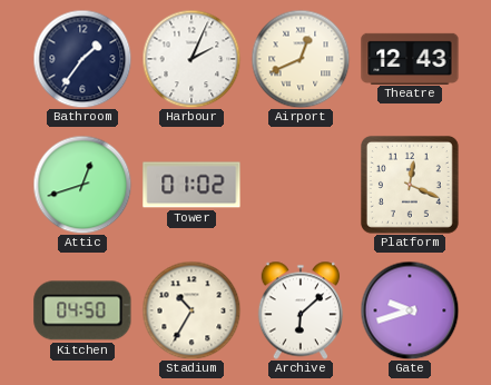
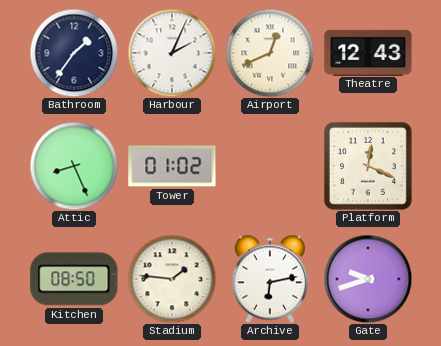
Attic: 12:42 -> 8:26 (74, 166)
Kitchen: 04:50 -> 08:50 (74, 279)
Stadium: 10:35 -> 1:46 (172, 279)
Archive: 6:08 -> 6:13 (269, 279)
